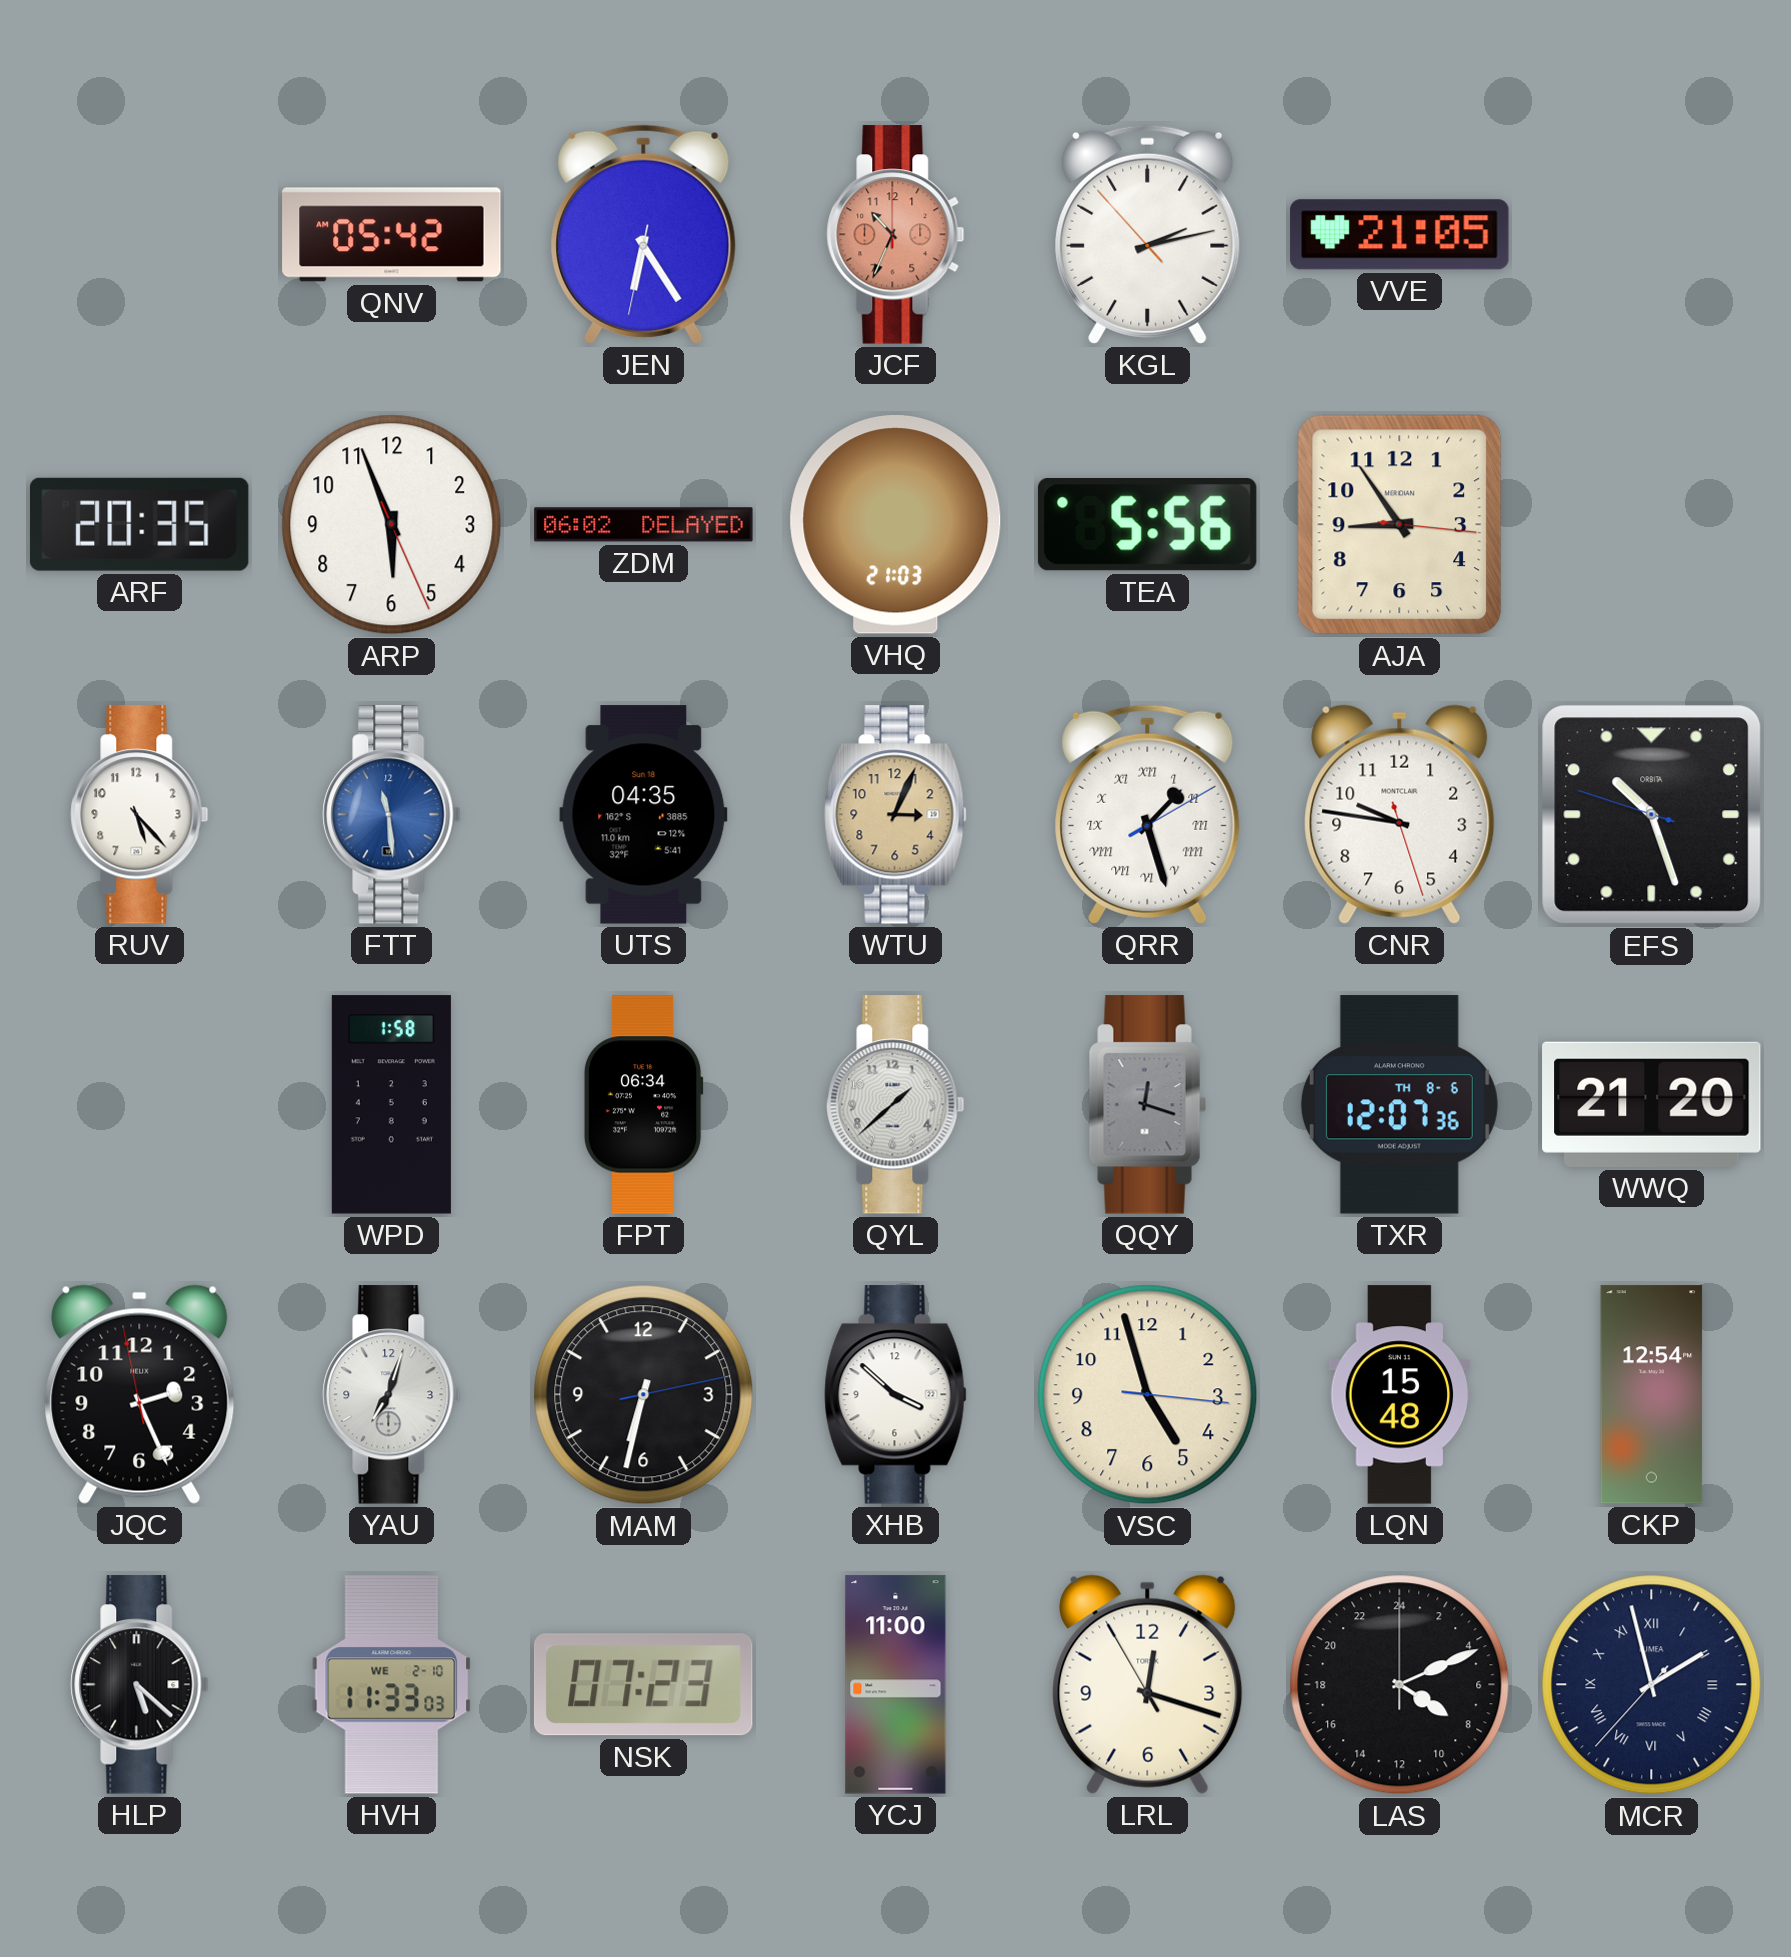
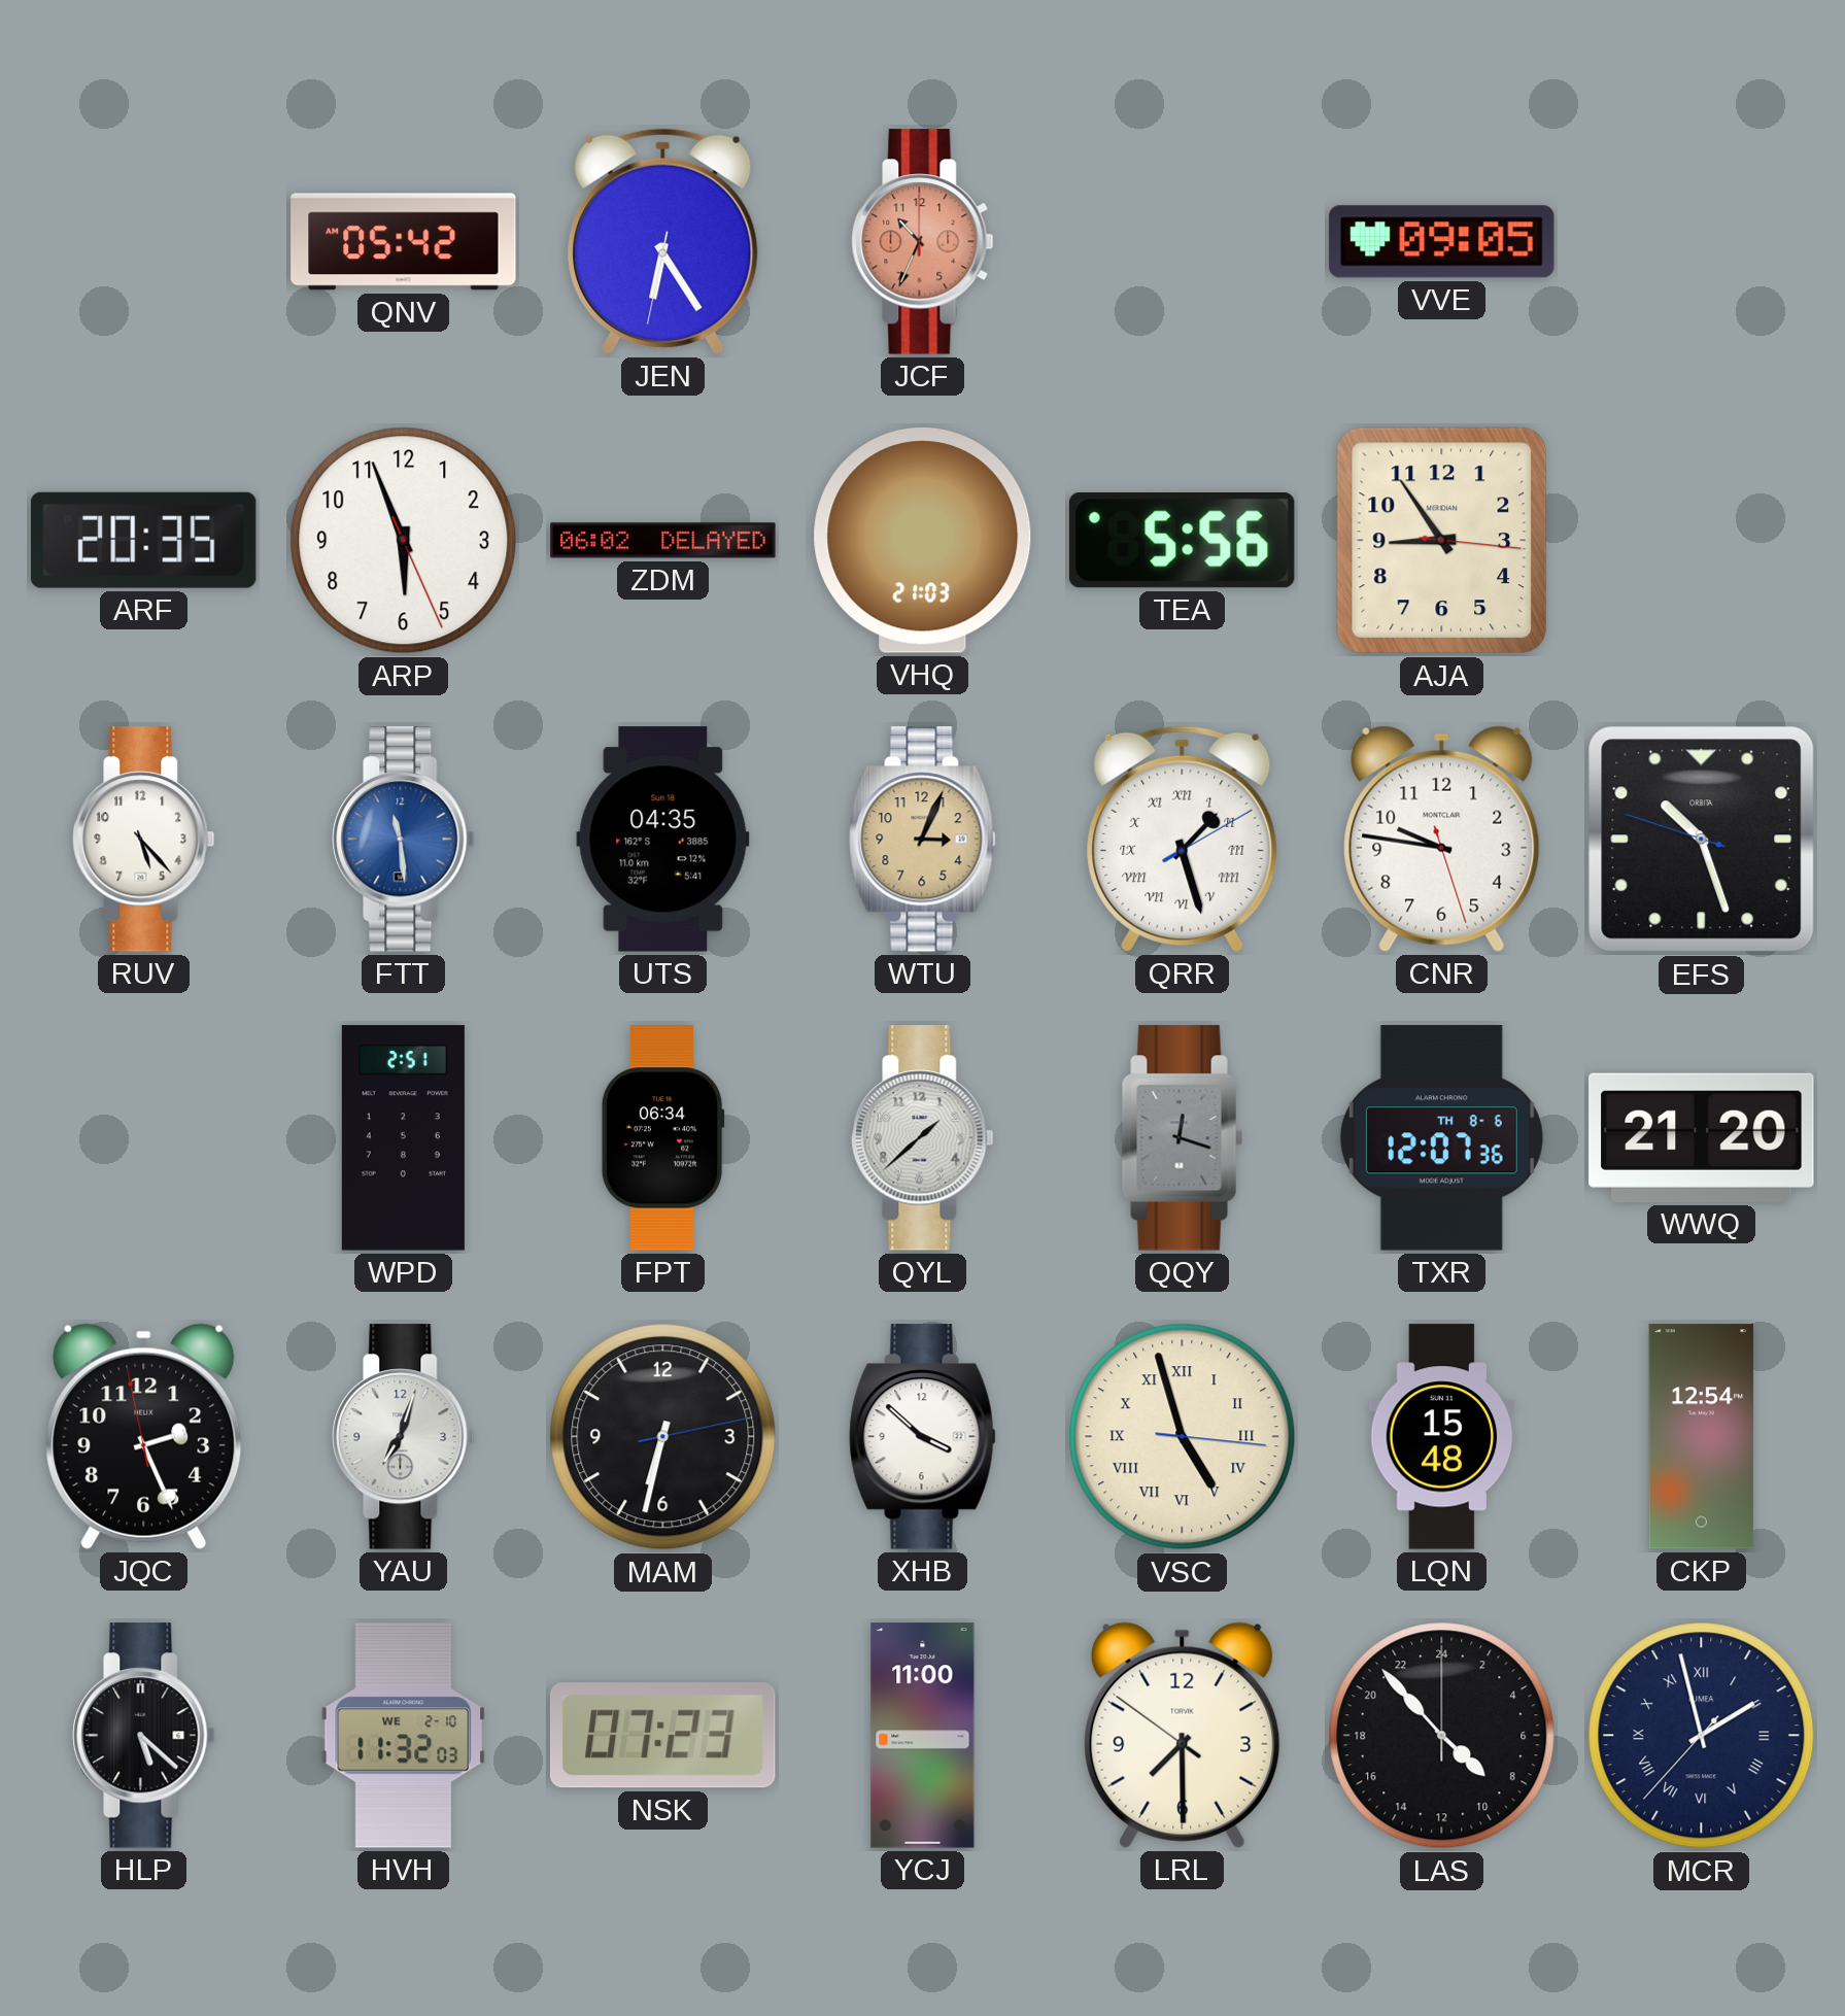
KGL: 2:12 -> none (1148, 234)
VVE: 21:05 -> 09:05 (1442, 242)
WPD: 1:58 -> 2:51 (403, 1138)
VSC numerals: Arabic -> Roman (1183, 1437)
HVH: 11:33 -> 11:32 (404, 1736)
LRL: 12:17 -> 7:29 (1183, 1735)
LAS: 8:11 -> 8:53 (1442, 1736)
